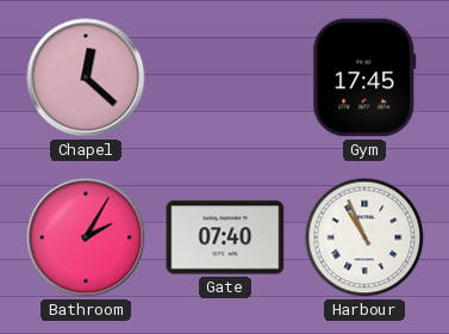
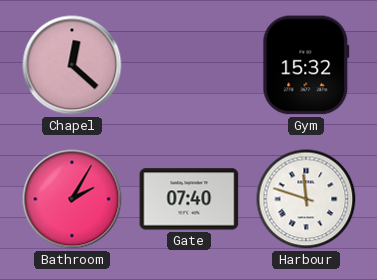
Gym: 17:45 -> 15:32 (306, 65)
Harbour: 10:56 -> 11:48 (306, 199)
